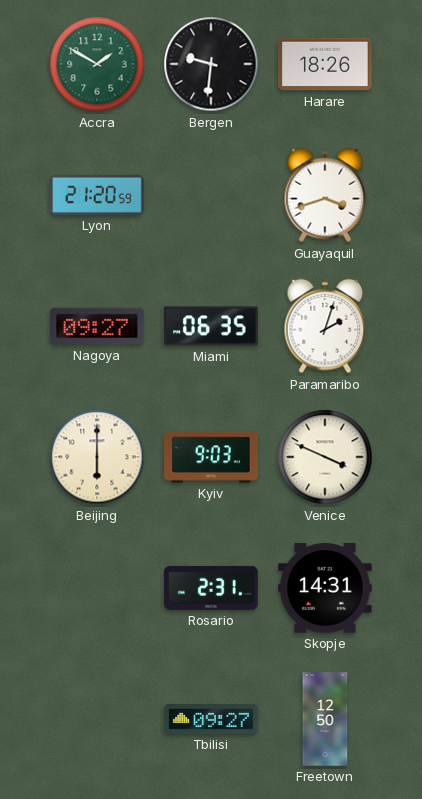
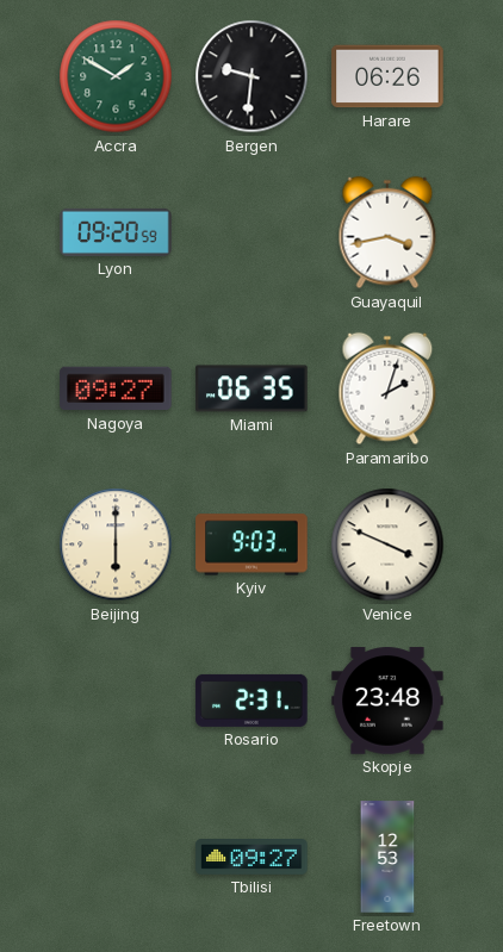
Harare: 18:26 -> 06:26 (387, 76)
Lyon: 21:20 -> 09:20 (116, 232)
Guayaquil: 3:42 -> 3:43 (387, 232)
Skopje: 14:31 -> 23:48 (387, 701)
Freetown: 12:50 -> 12:53 (387, 857)
